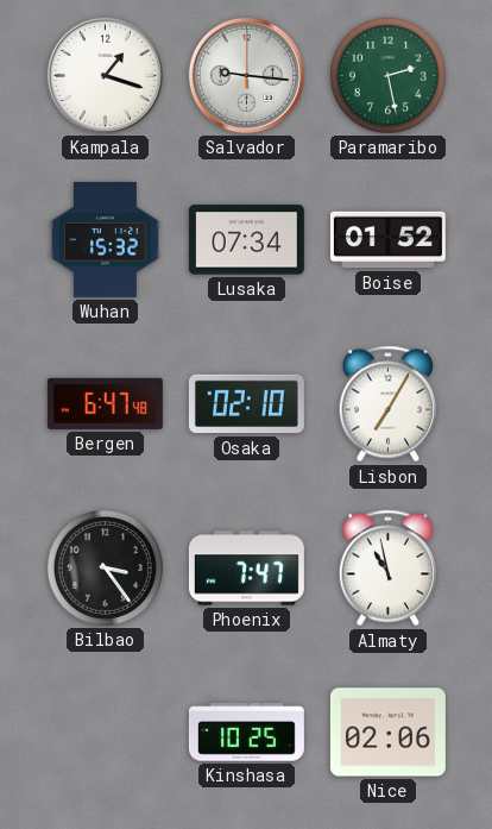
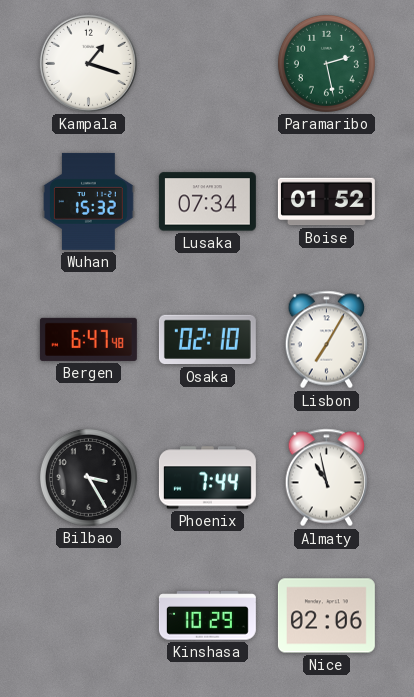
Salvador: 9:16 -> none (246, 75)
Bilbao: 3:24 -> 3:25 (88, 477)
Phoenix: 7:47 -> 7:44 (207, 478)
Kinshasa: 10:25 -> 10:29 (207, 616)
